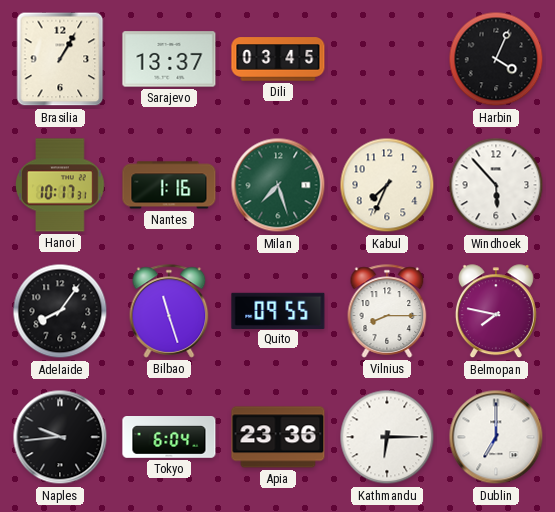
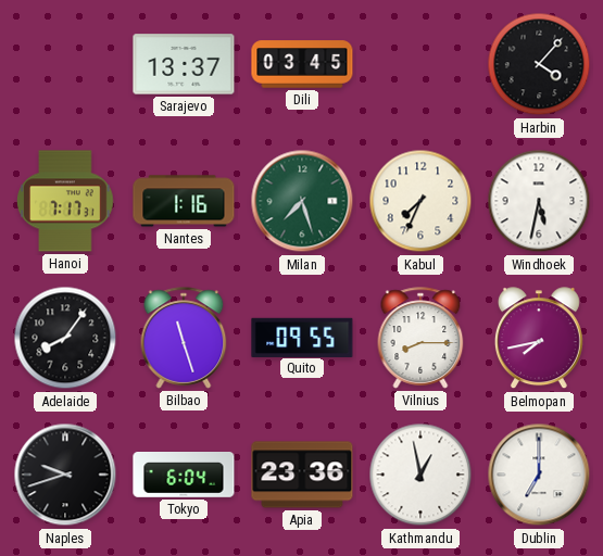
Brasilia: 1:05 -> none (60, 59)
Harbin: 4:04 -> 4:07 (539, 64)
Hanoi: 10:17 -> 7:17 (65, 201)
Windhoek: 5:53 -> 5:32 (539, 201)
Belmopan: 7:47 -> 7:43 (539, 339)
Naples: 9:44 -> 9:42 (65, 475)
Kathmandu: 6:15 -> 12:58 (420, 475)
